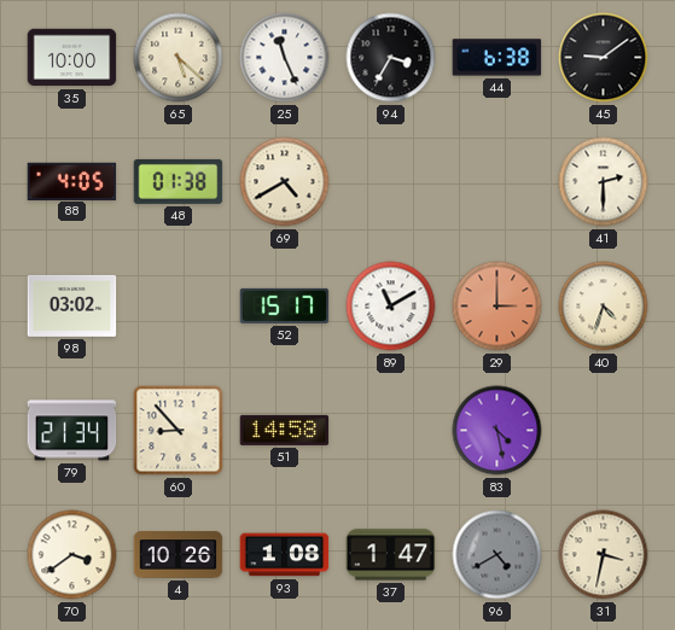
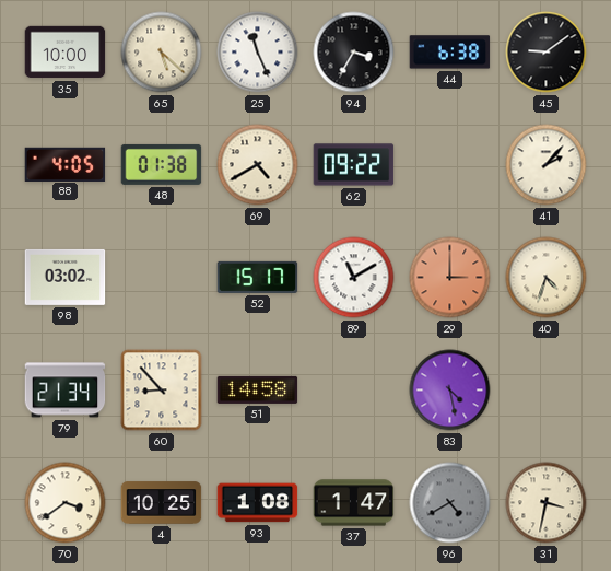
62: none -> 09:22 (354, 165)
41: 2:30 -> 2:07 (547, 165)
4: 10:26 -> 10:25 (162, 503)
